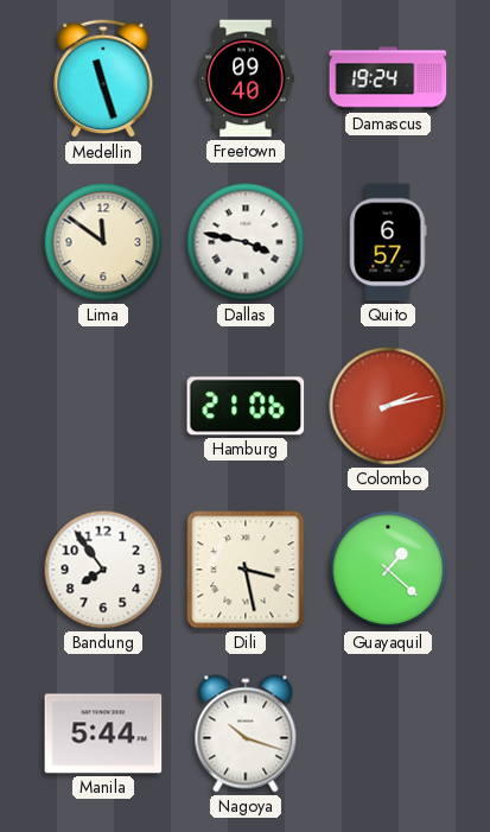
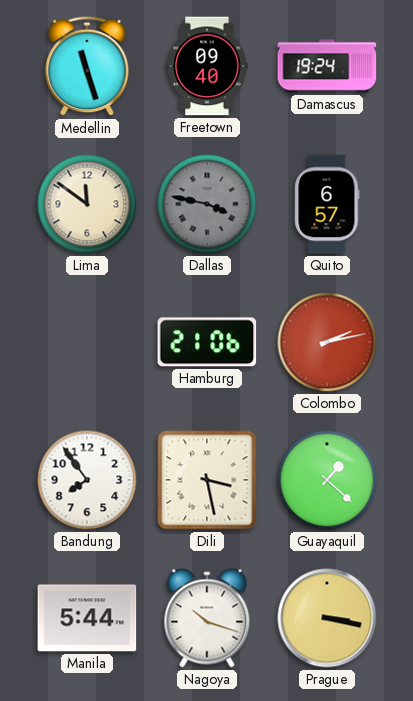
Dallas dial: white -> grey (207, 204)
Prague: none -> 3:17 (327, 618)
